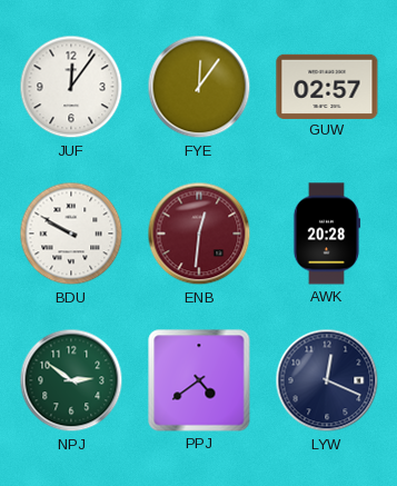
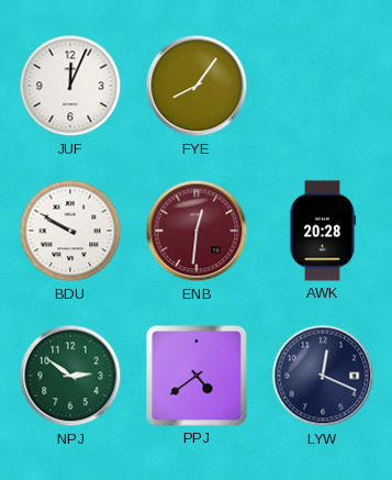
JUF: 12:06 -> 12:04 (70, 86)
FYE: 12:06 -> 8:06 (197, 86)
GUW: 02:57 -> none (327, 86)
